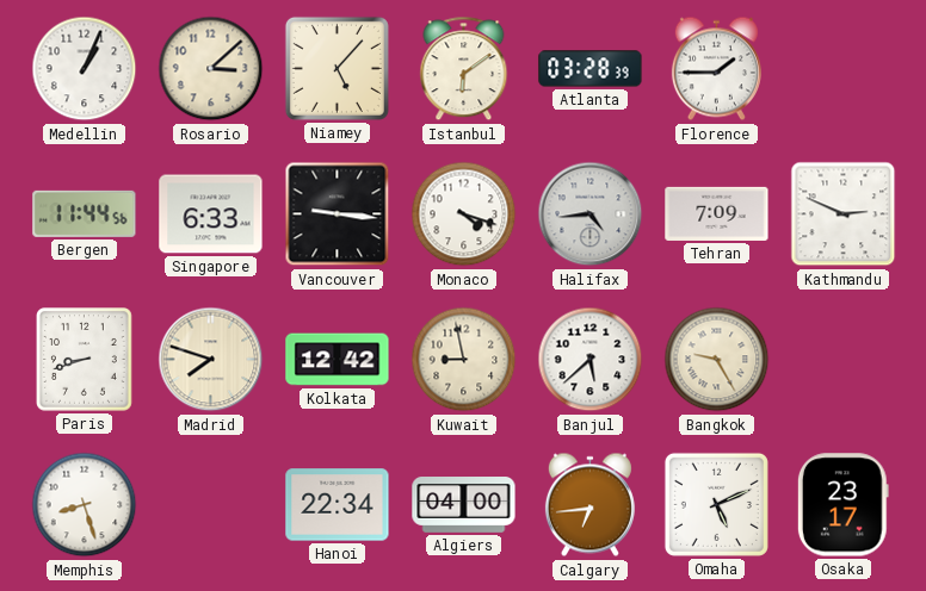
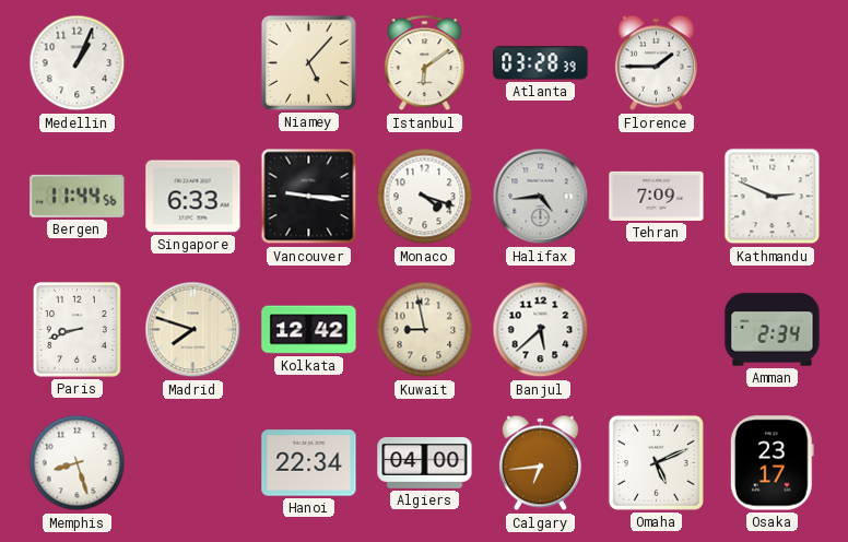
Rosario: 3:08 -> none (211, 69)
Bangkok: 9:25 -> none (717, 360)
Amman: none -> 2:34 (773, 330)
